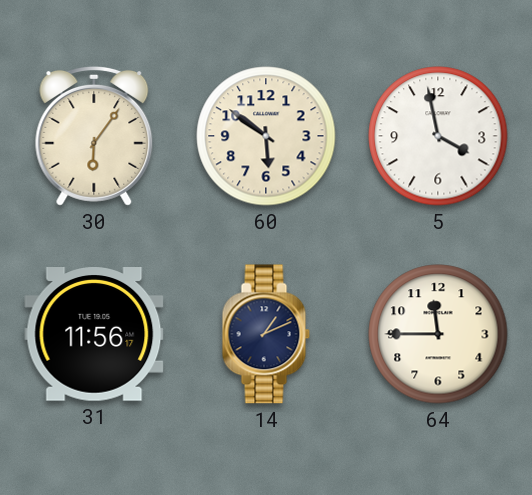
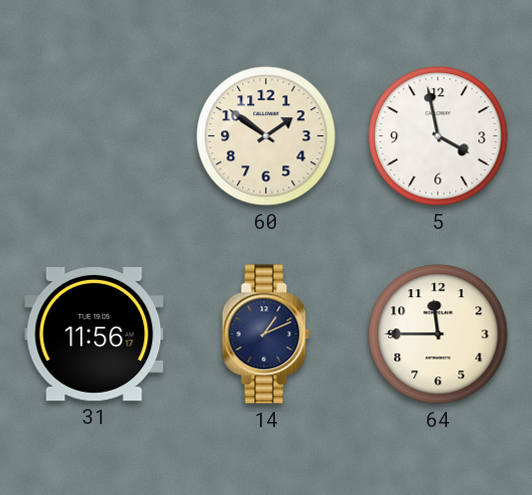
30: 6:06 -> none (94, 136)
60: 5:51 -> 1:51 (266, 136)
